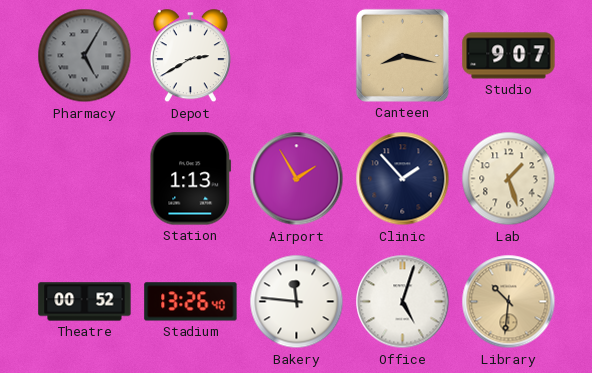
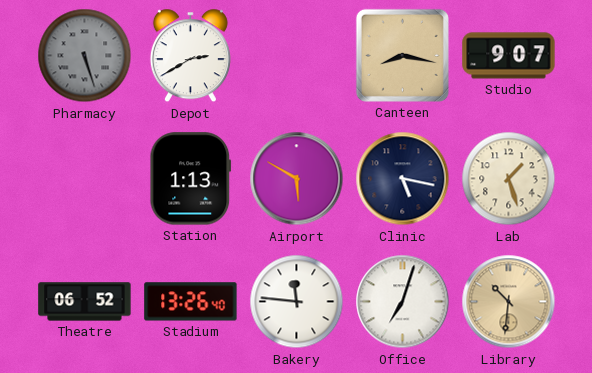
Pharmacy: 5:05 -> 5:27 (85, 56)
Airport: 1:55 -> 5:50 (297, 179)
Clinic: 1:53 -> 5:17 (403, 179)
Theatre: 00:52 -> 06:52 (85, 302)
Office: 5:03 -> 7:03 (403, 302)
